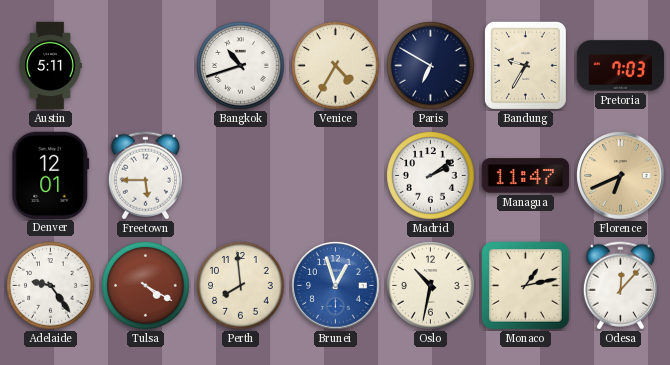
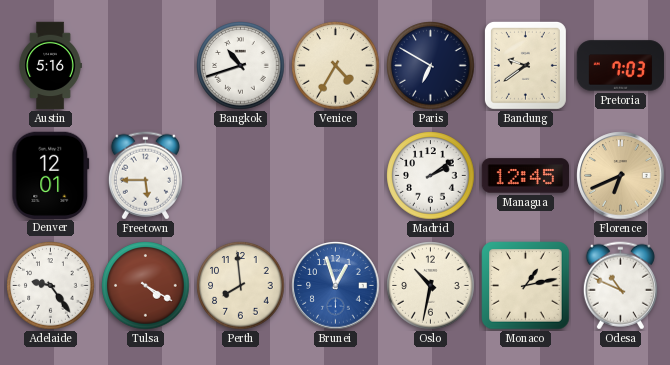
Austin: 5:11 -> 5:16 (50, 66)
Bandung: 9:35 -> 9:39 (525, 65)
Managua: 11:47 -> 12:45 (526, 176)
Odesa: 12:07 -> 10:49 (620, 286)
